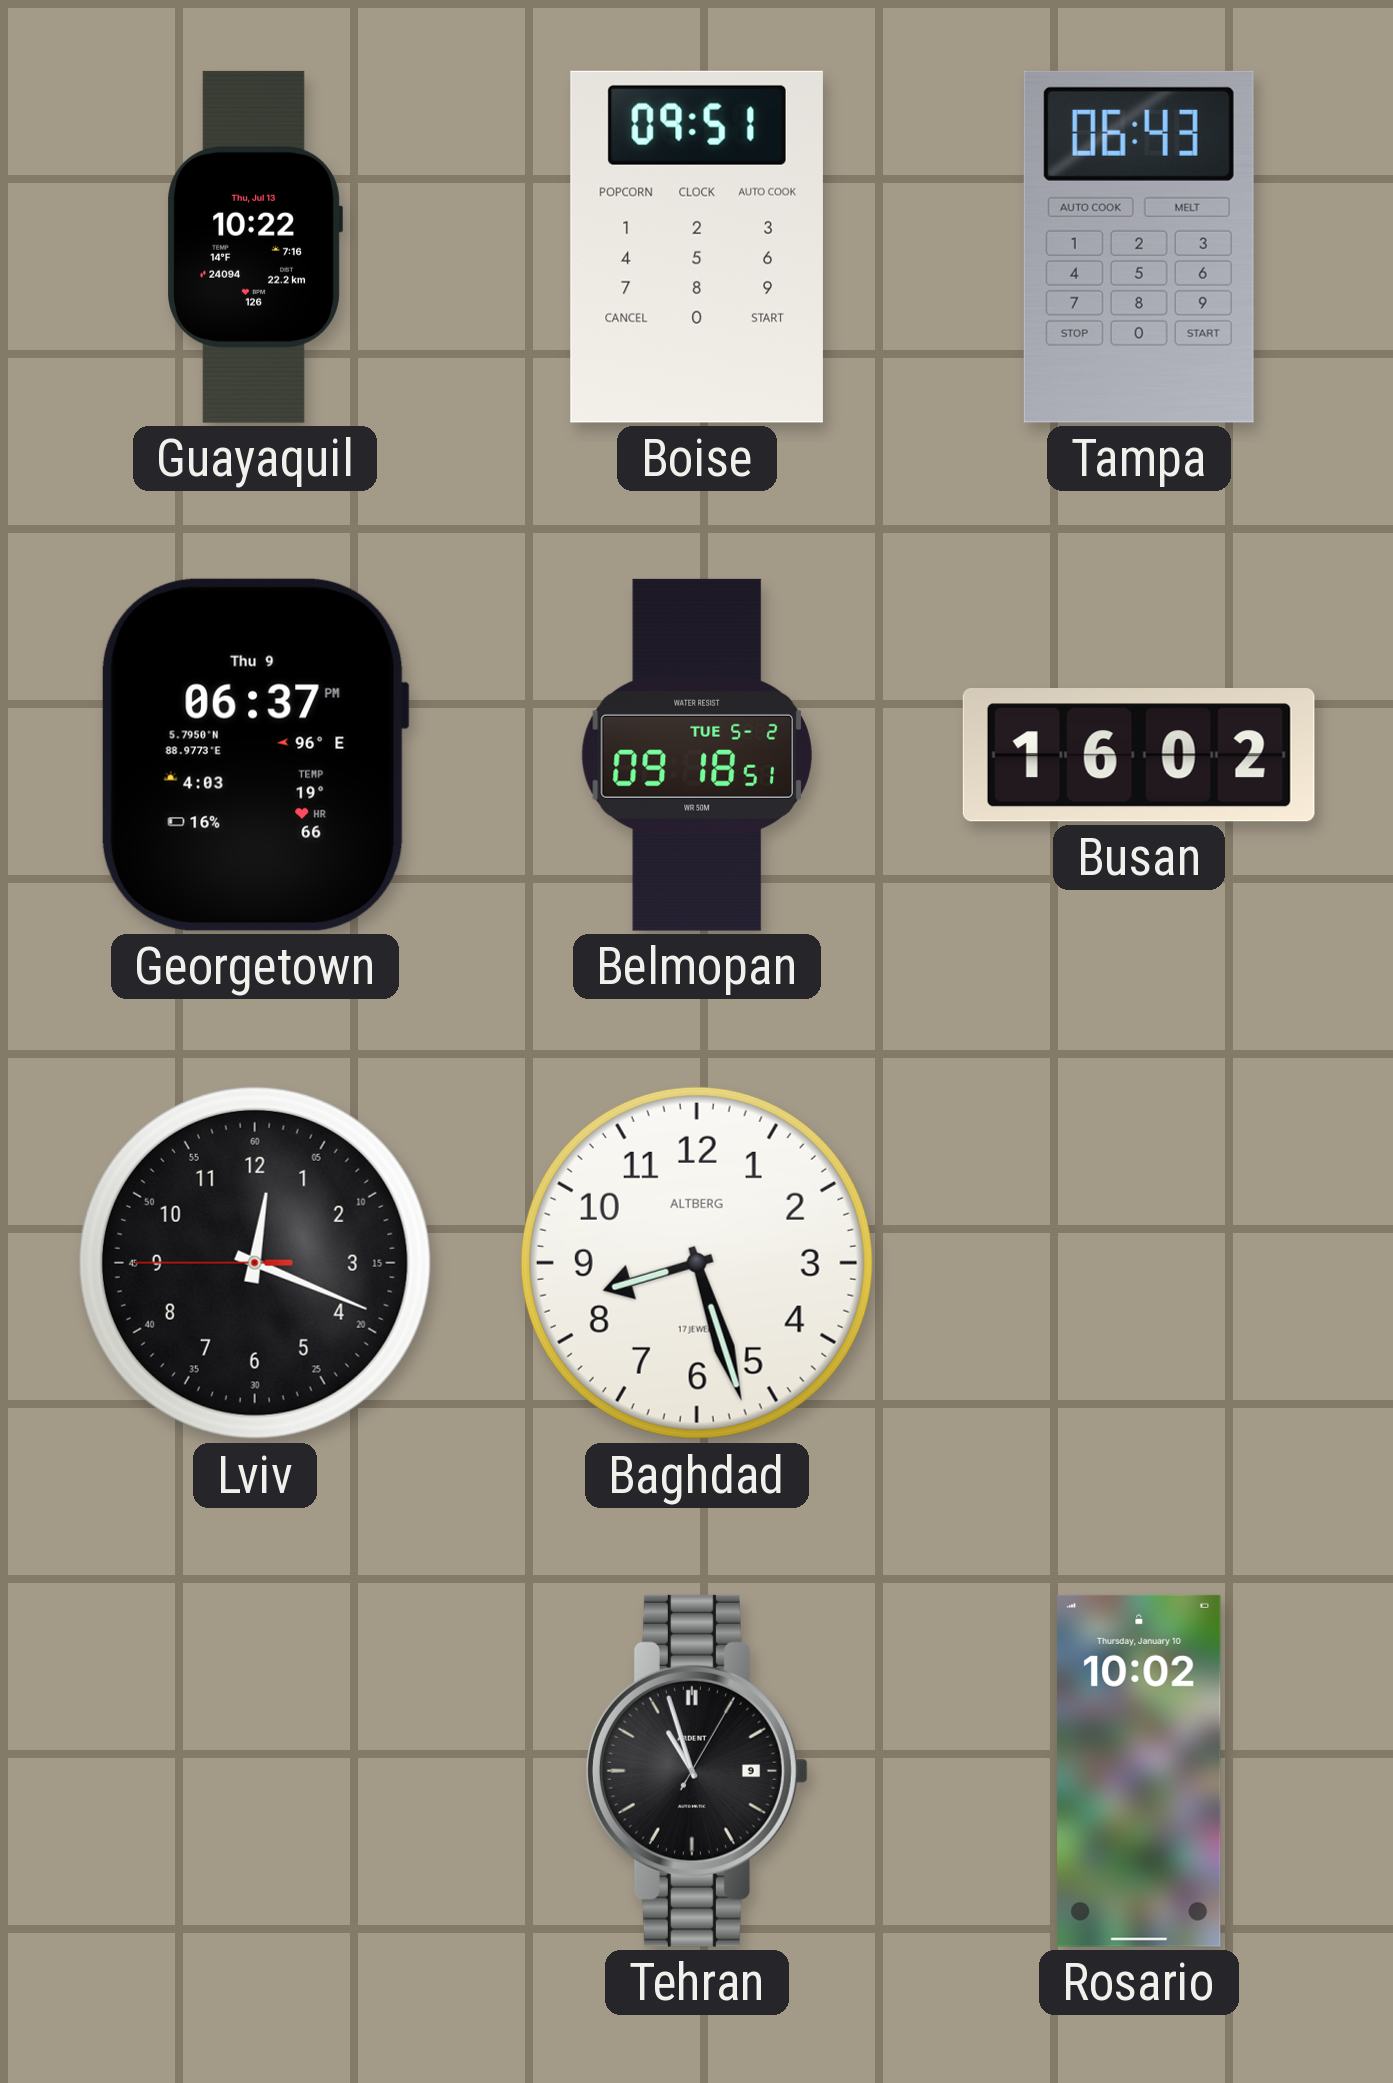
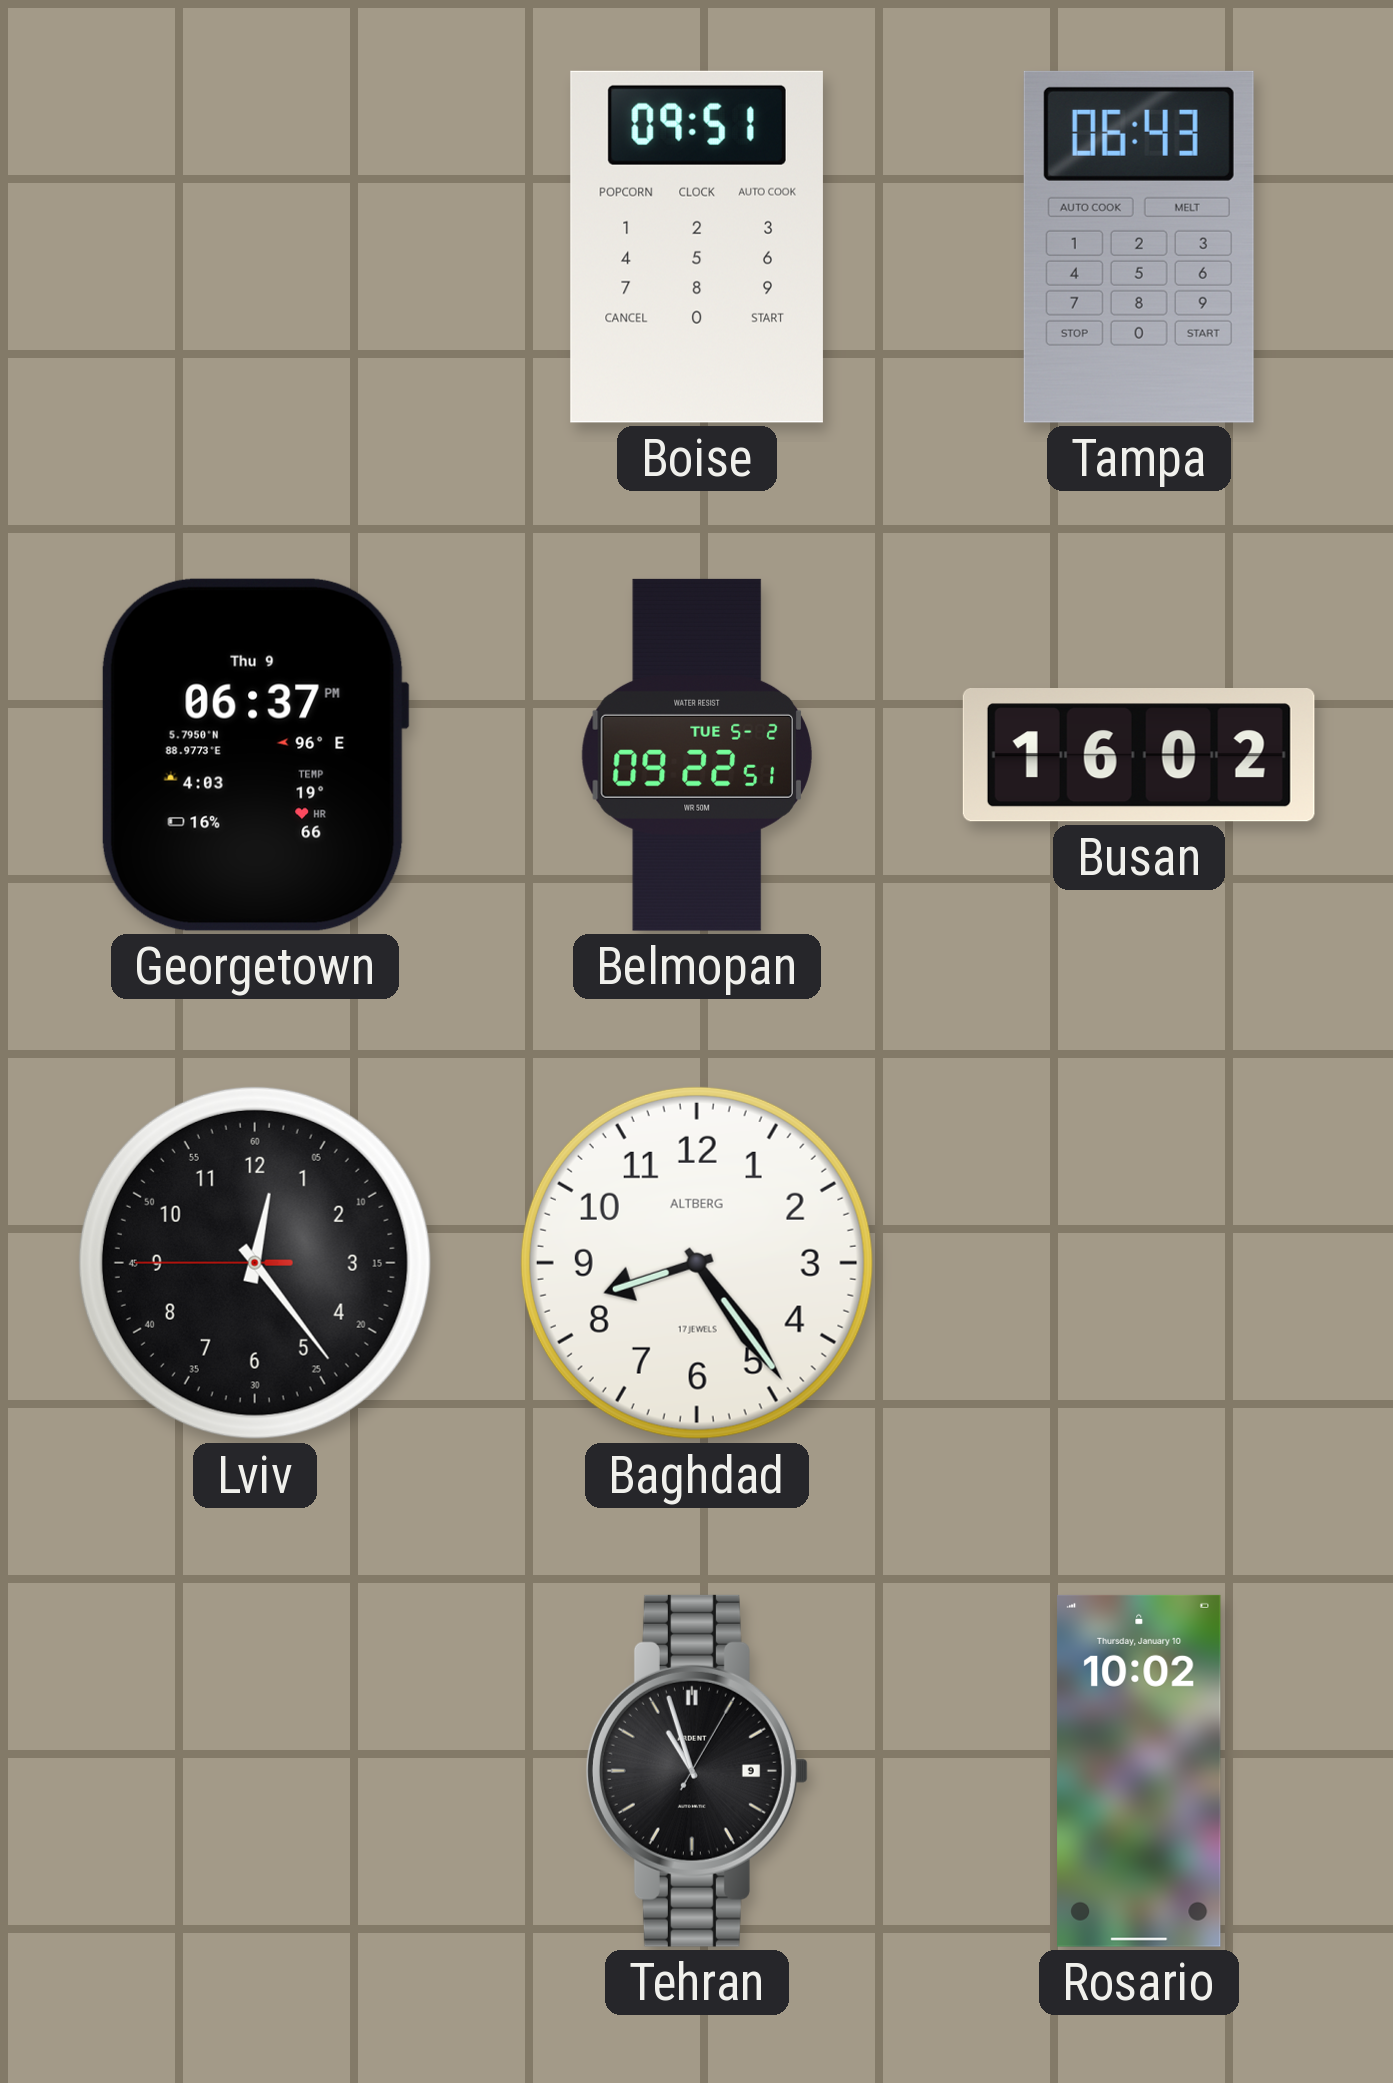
Guayaquil: 10:22 -> none (255, 247)
Belmopan: 09:18 -> 09:22 (697, 755)
Lviv: 12:18 -> 12:23 (255, 1263)
Baghdad: 8:27 -> 8:24 (697, 1263)
